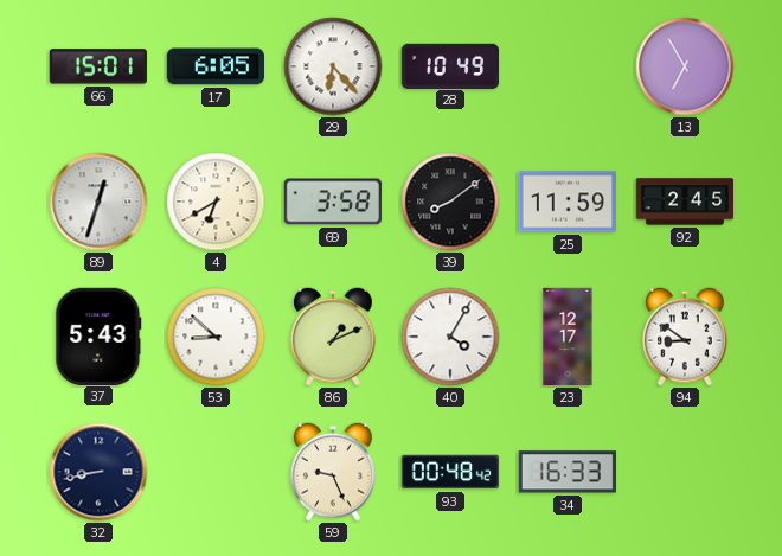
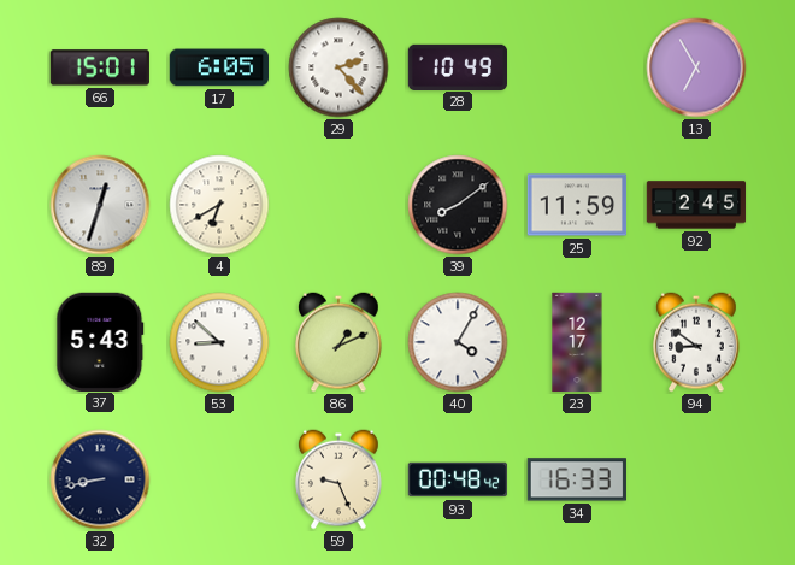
29: 6:23 -> 2:23 (338, 67)
69: 3:58 -> none (333, 202)
